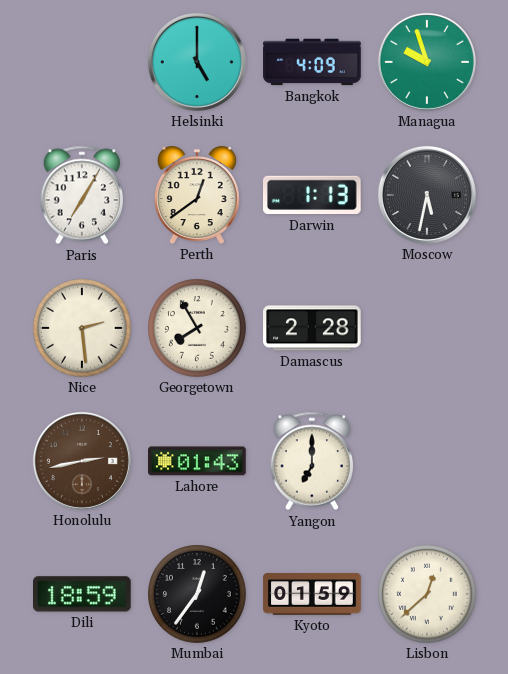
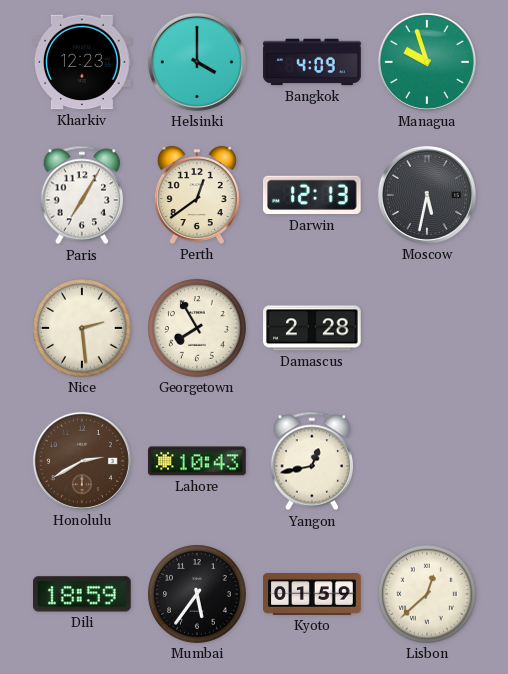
Kharkiv: none -> 12:23 (82, 62)
Helsinki: 5:00 -> 4:00 (197, 62)
Darwin: 1:13 -> 12:13 (313, 195)
Honolulu: 2:43 -> 2:40 (82, 461)
Lahore: 01:43 -> 10:43 (197, 461)
Yangon: 7:00 -> 12:43 (312, 461)
Mumbai: 12:36 -> 5:36 (198, 595)
